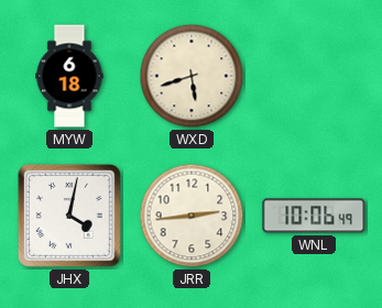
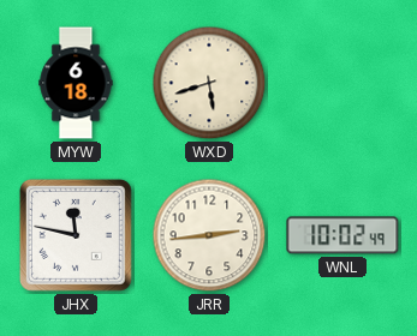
JHX: 4:02 -> 11:47 (76, 235)
WNL: 10:06 -> 10:02 (342, 235)
